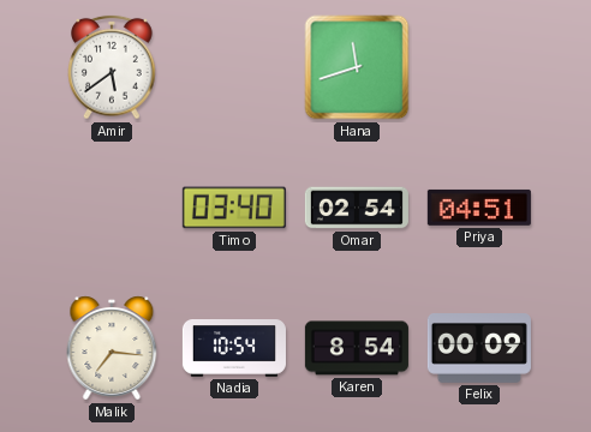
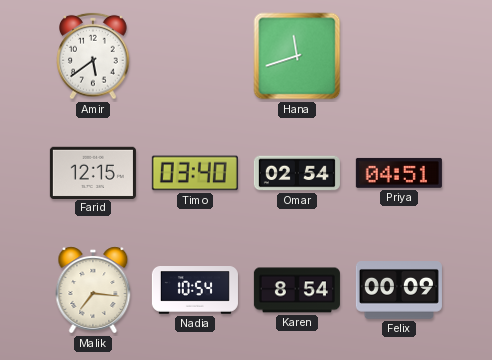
Farid: none -> 12:15 (93, 172)
